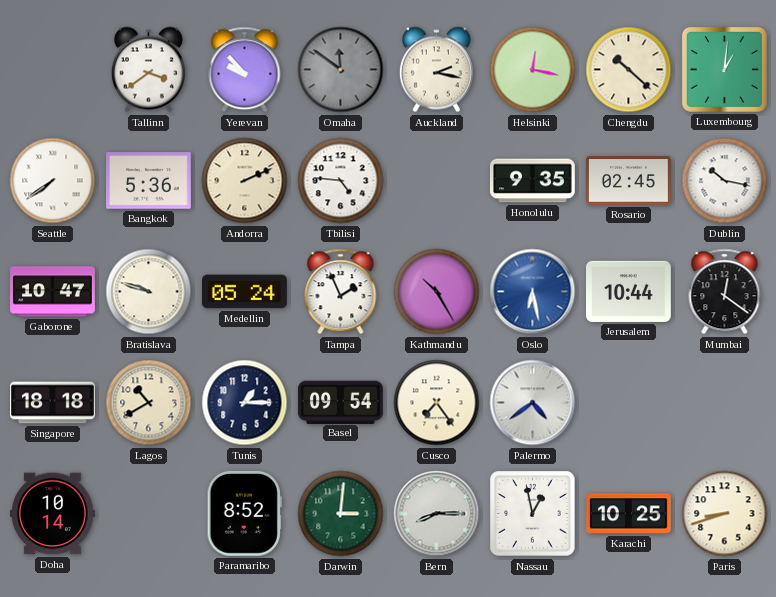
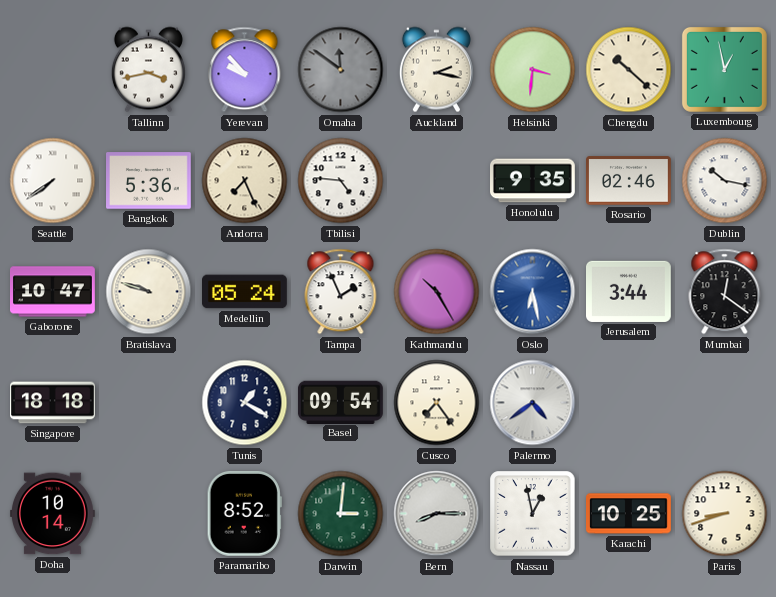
Tallinn: 3:39 -> 3:43 (148, 70)
Helsinki: 12:17 -> 3:31 (533, 70)
Luxembourg: 1:01 -> 12:58 (724, 69)
Andorra: 2:11 -> 7:26 (245, 181)
Rosario: 02:45 -> 02:46 (629, 181)
Jerusalem: 10:44 -> 3:44 (629, 291)
Lagos: 10:40 -> none (149, 403)
Tunis: 1:15 -> 1:20 (245, 403)
